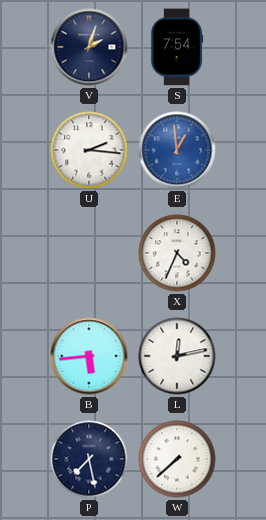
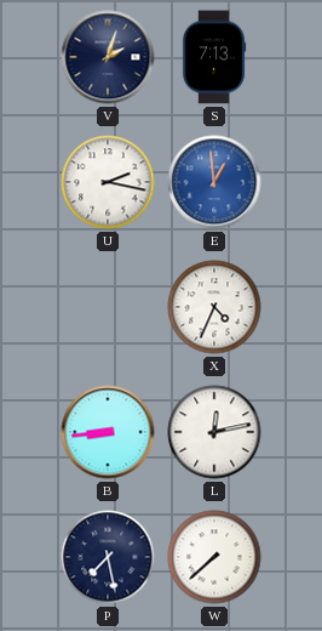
S: 7:54 -> 7:13 (214, 57)
U: 2:16 -> 2:17 (108, 182)
B: 5:44 -> 8:44 (108, 432)
